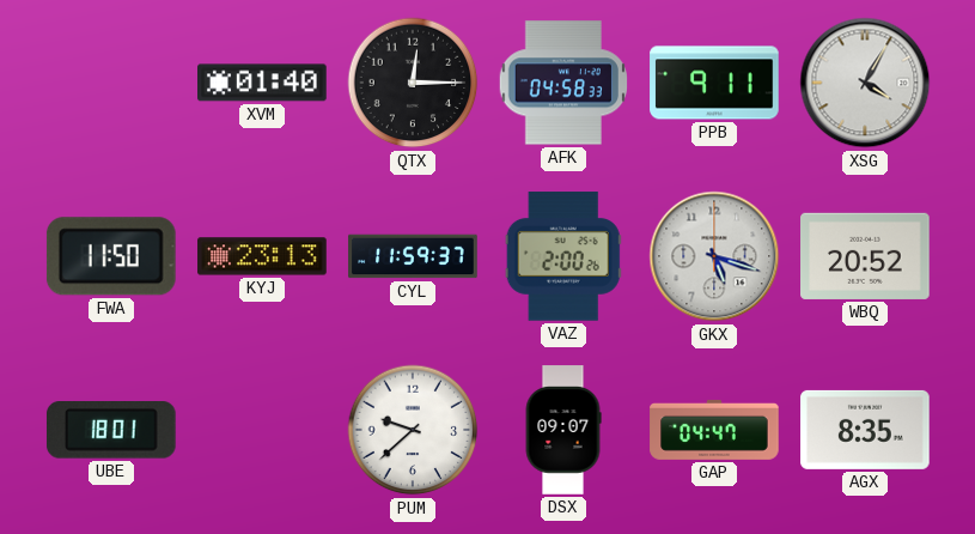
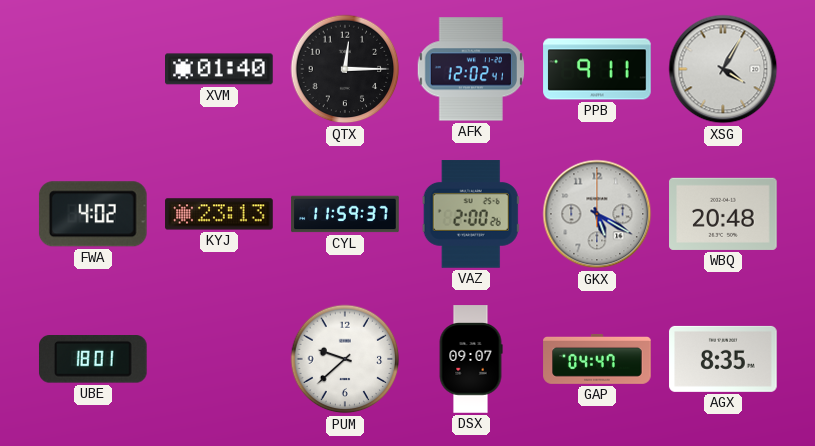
AFK: 04:58 -> 12:02 (470, 69)
FWA: 11:50 -> 4:02 (93, 214)
GKX: 5:18 -> 5:20 (597, 214)
WBQ: 20:52 -> 20:48 (723, 214)
